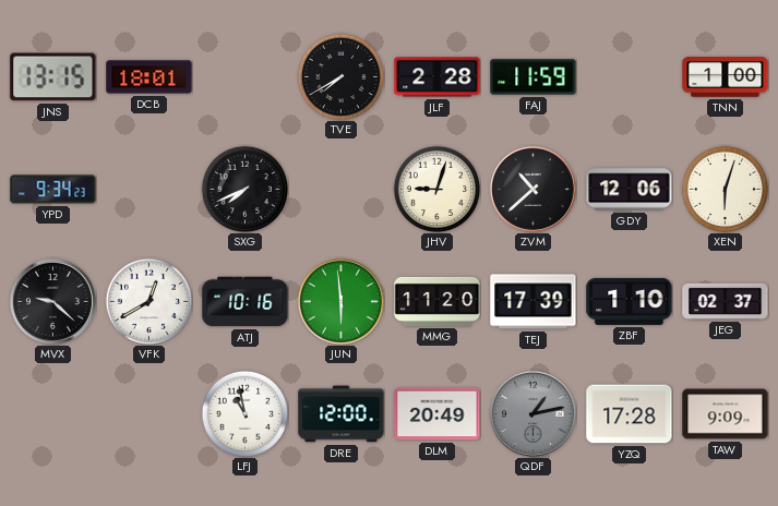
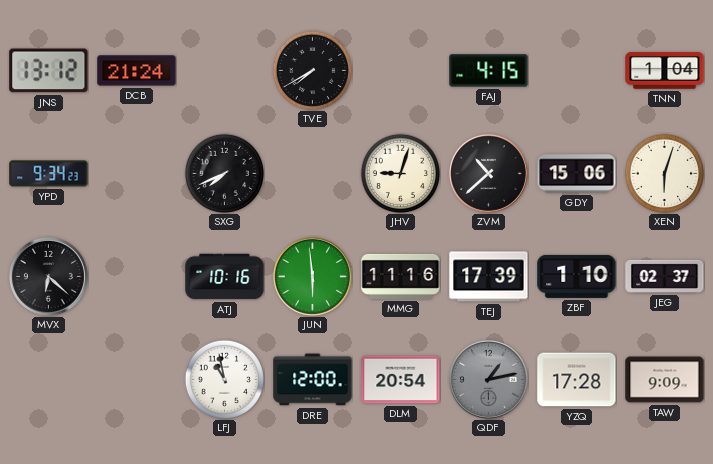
JNS: 13:15 -> 13:12 (49, 71)
DCB: 18:01 -> 21:24 (137, 71)
JLF: 2:28 -> none (438, 77)
FAJ: 11:59 -> 4:15 (489, 71)
TNN: 1:00 -> 1:04 (665, 71)
GDY: 12:06 -> 15:06 (577, 174)
MVX: 9:22 -> 6:22 (48, 276)
VFK: 12:40 -> none (148, 301)
MMG: 11:20 -> 11:16 (401, 276)
DLM: 20:49 -> 20:54 (401, 380)
